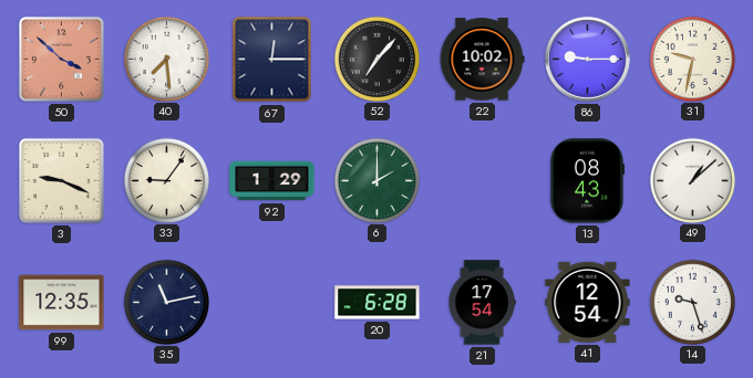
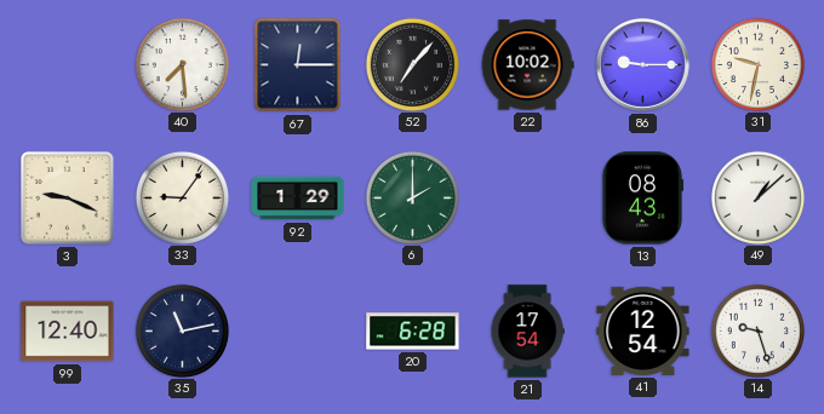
50: 3:52 -> none (62, 60)
99: 12:35 -> 12:40 (68, 332)
